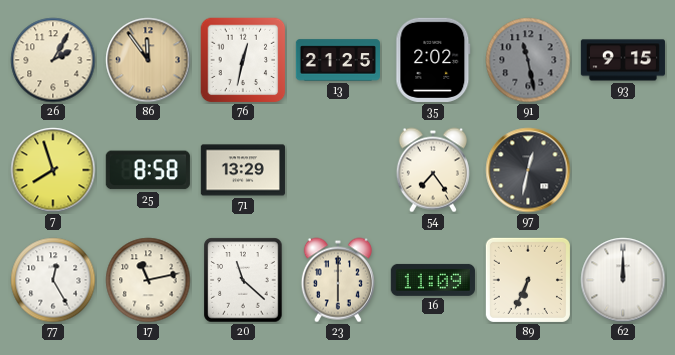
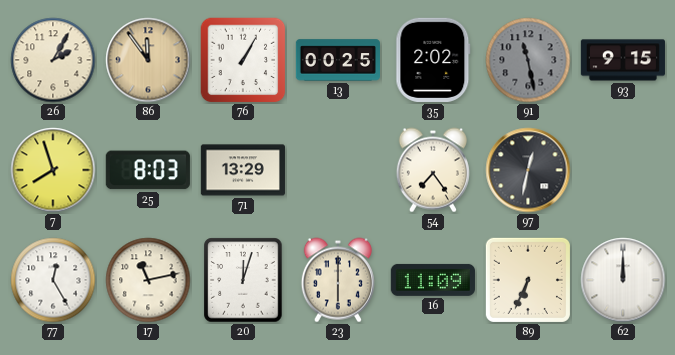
76: 12:32 -> 1:05 (243, 60)
13: 21:25 -> 00:25 (337, 60)
25: 8:58 -> 8:03 (148, 170)
20: 11:22 -> 12:03 (243, 280)
